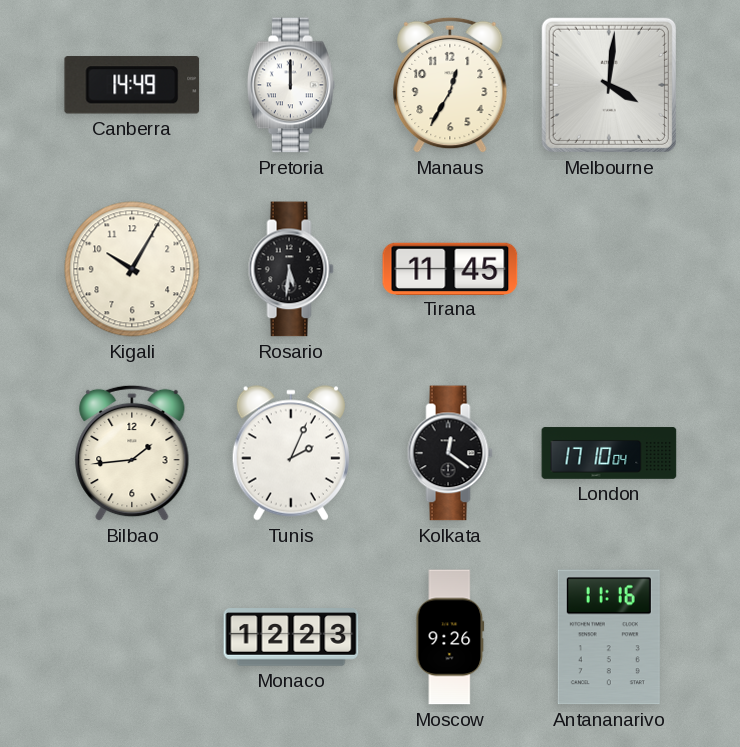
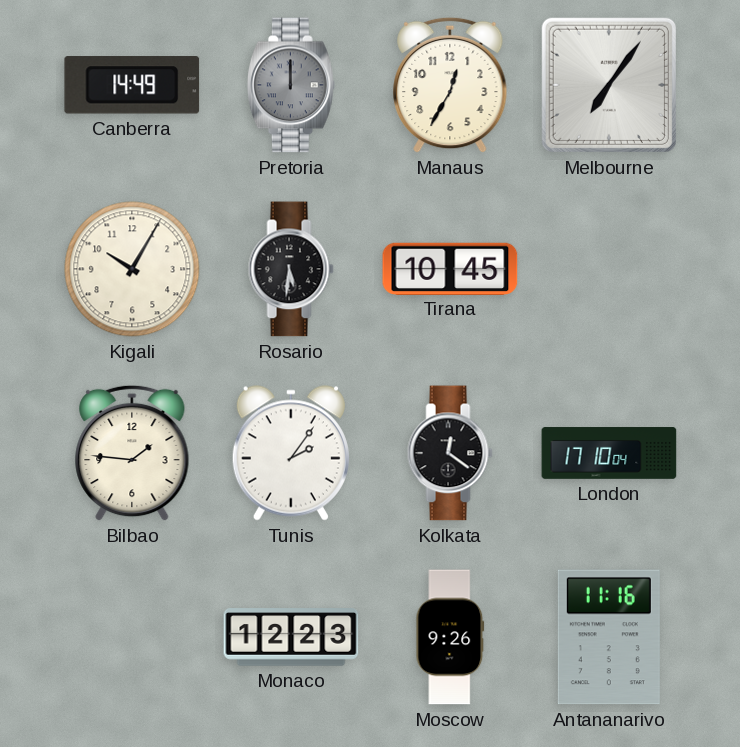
Pretoria dial: white -> grey (291, 85)
Melbourne: 4:01 -> 7:06 (609, 85)
Tirana: 11:45 -> 10:45 (450, 268)
Bilbao: 1:44 -> 1:46 (132, 453)
Tunis: 2:04 -> 2:06 (291, 453)
